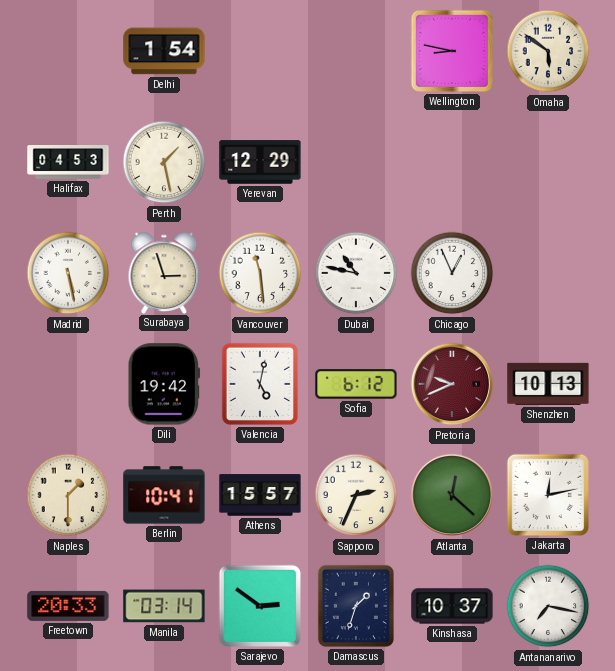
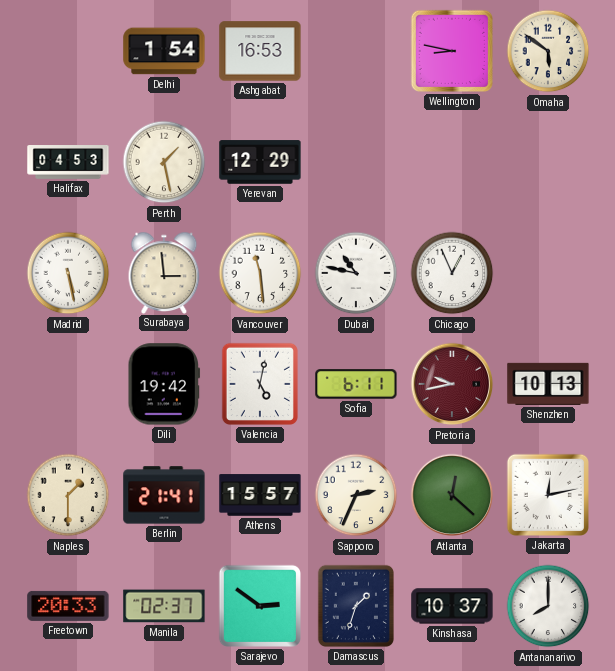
Ashgabat: none -> 16:53 (260, 51)
Surabaya: 2:57 -> 2:59 (164, 272)
Sofia: 6:12 -> 6:11 (356, 384)
Pretoria: 9:41 -> 9:43 (452, 384)
Berlin: 10:41 -> 21:41 (164, 495)
Manila: 03:14 -> 02:37 (164, 606)
Antananarivo: 7:17 -> 8:00 (548, 606)
